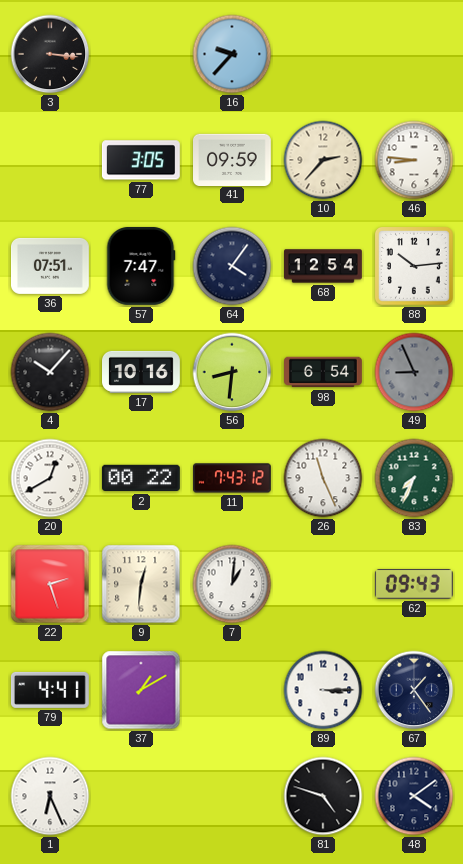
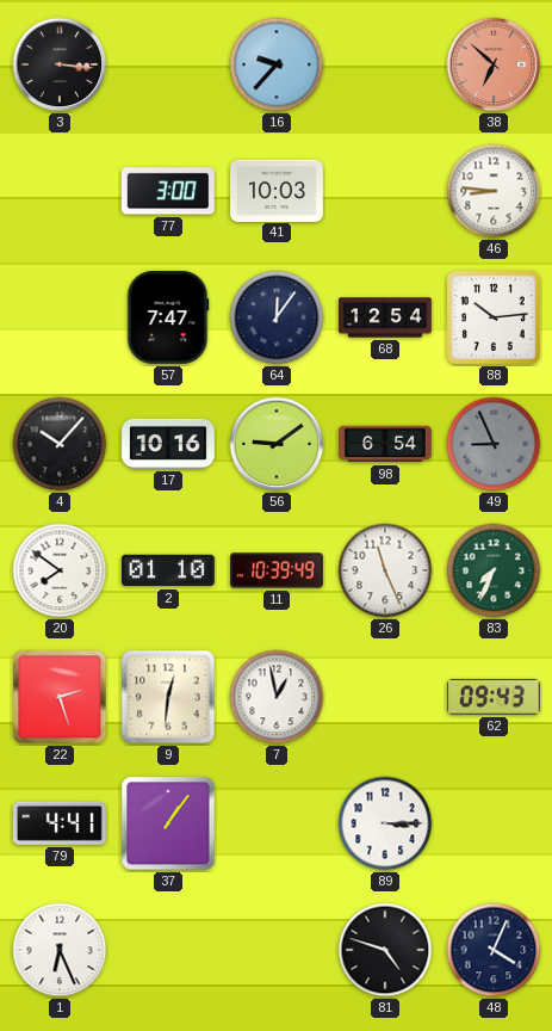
38: none -> 6:52 (494, 64)
77: 3:05 -> 3:00 (168, 191)
41: 09:59 -> 10:03 (278, 190)
10: 2:37 -> none (323, 160)
36: 07:51 -> none (51, 266)
64: 4:06 -> 12:06 (277, 317)
56: 8:31 -> 9:09 (277, 444)
20: 12:40 -> 7:51 (60, 570)
2: 00:22 -> 01:10 (168, 570)
11: 7:43 -> 10:39 (278, 570)
7: 1:01 -> 12:58 (277, 697)
37: 1:10 -> 1:06 (168, 823)
67: 1:24 -> none (414, 690)
48: 4:09 -> 4:04 (494, 950)
